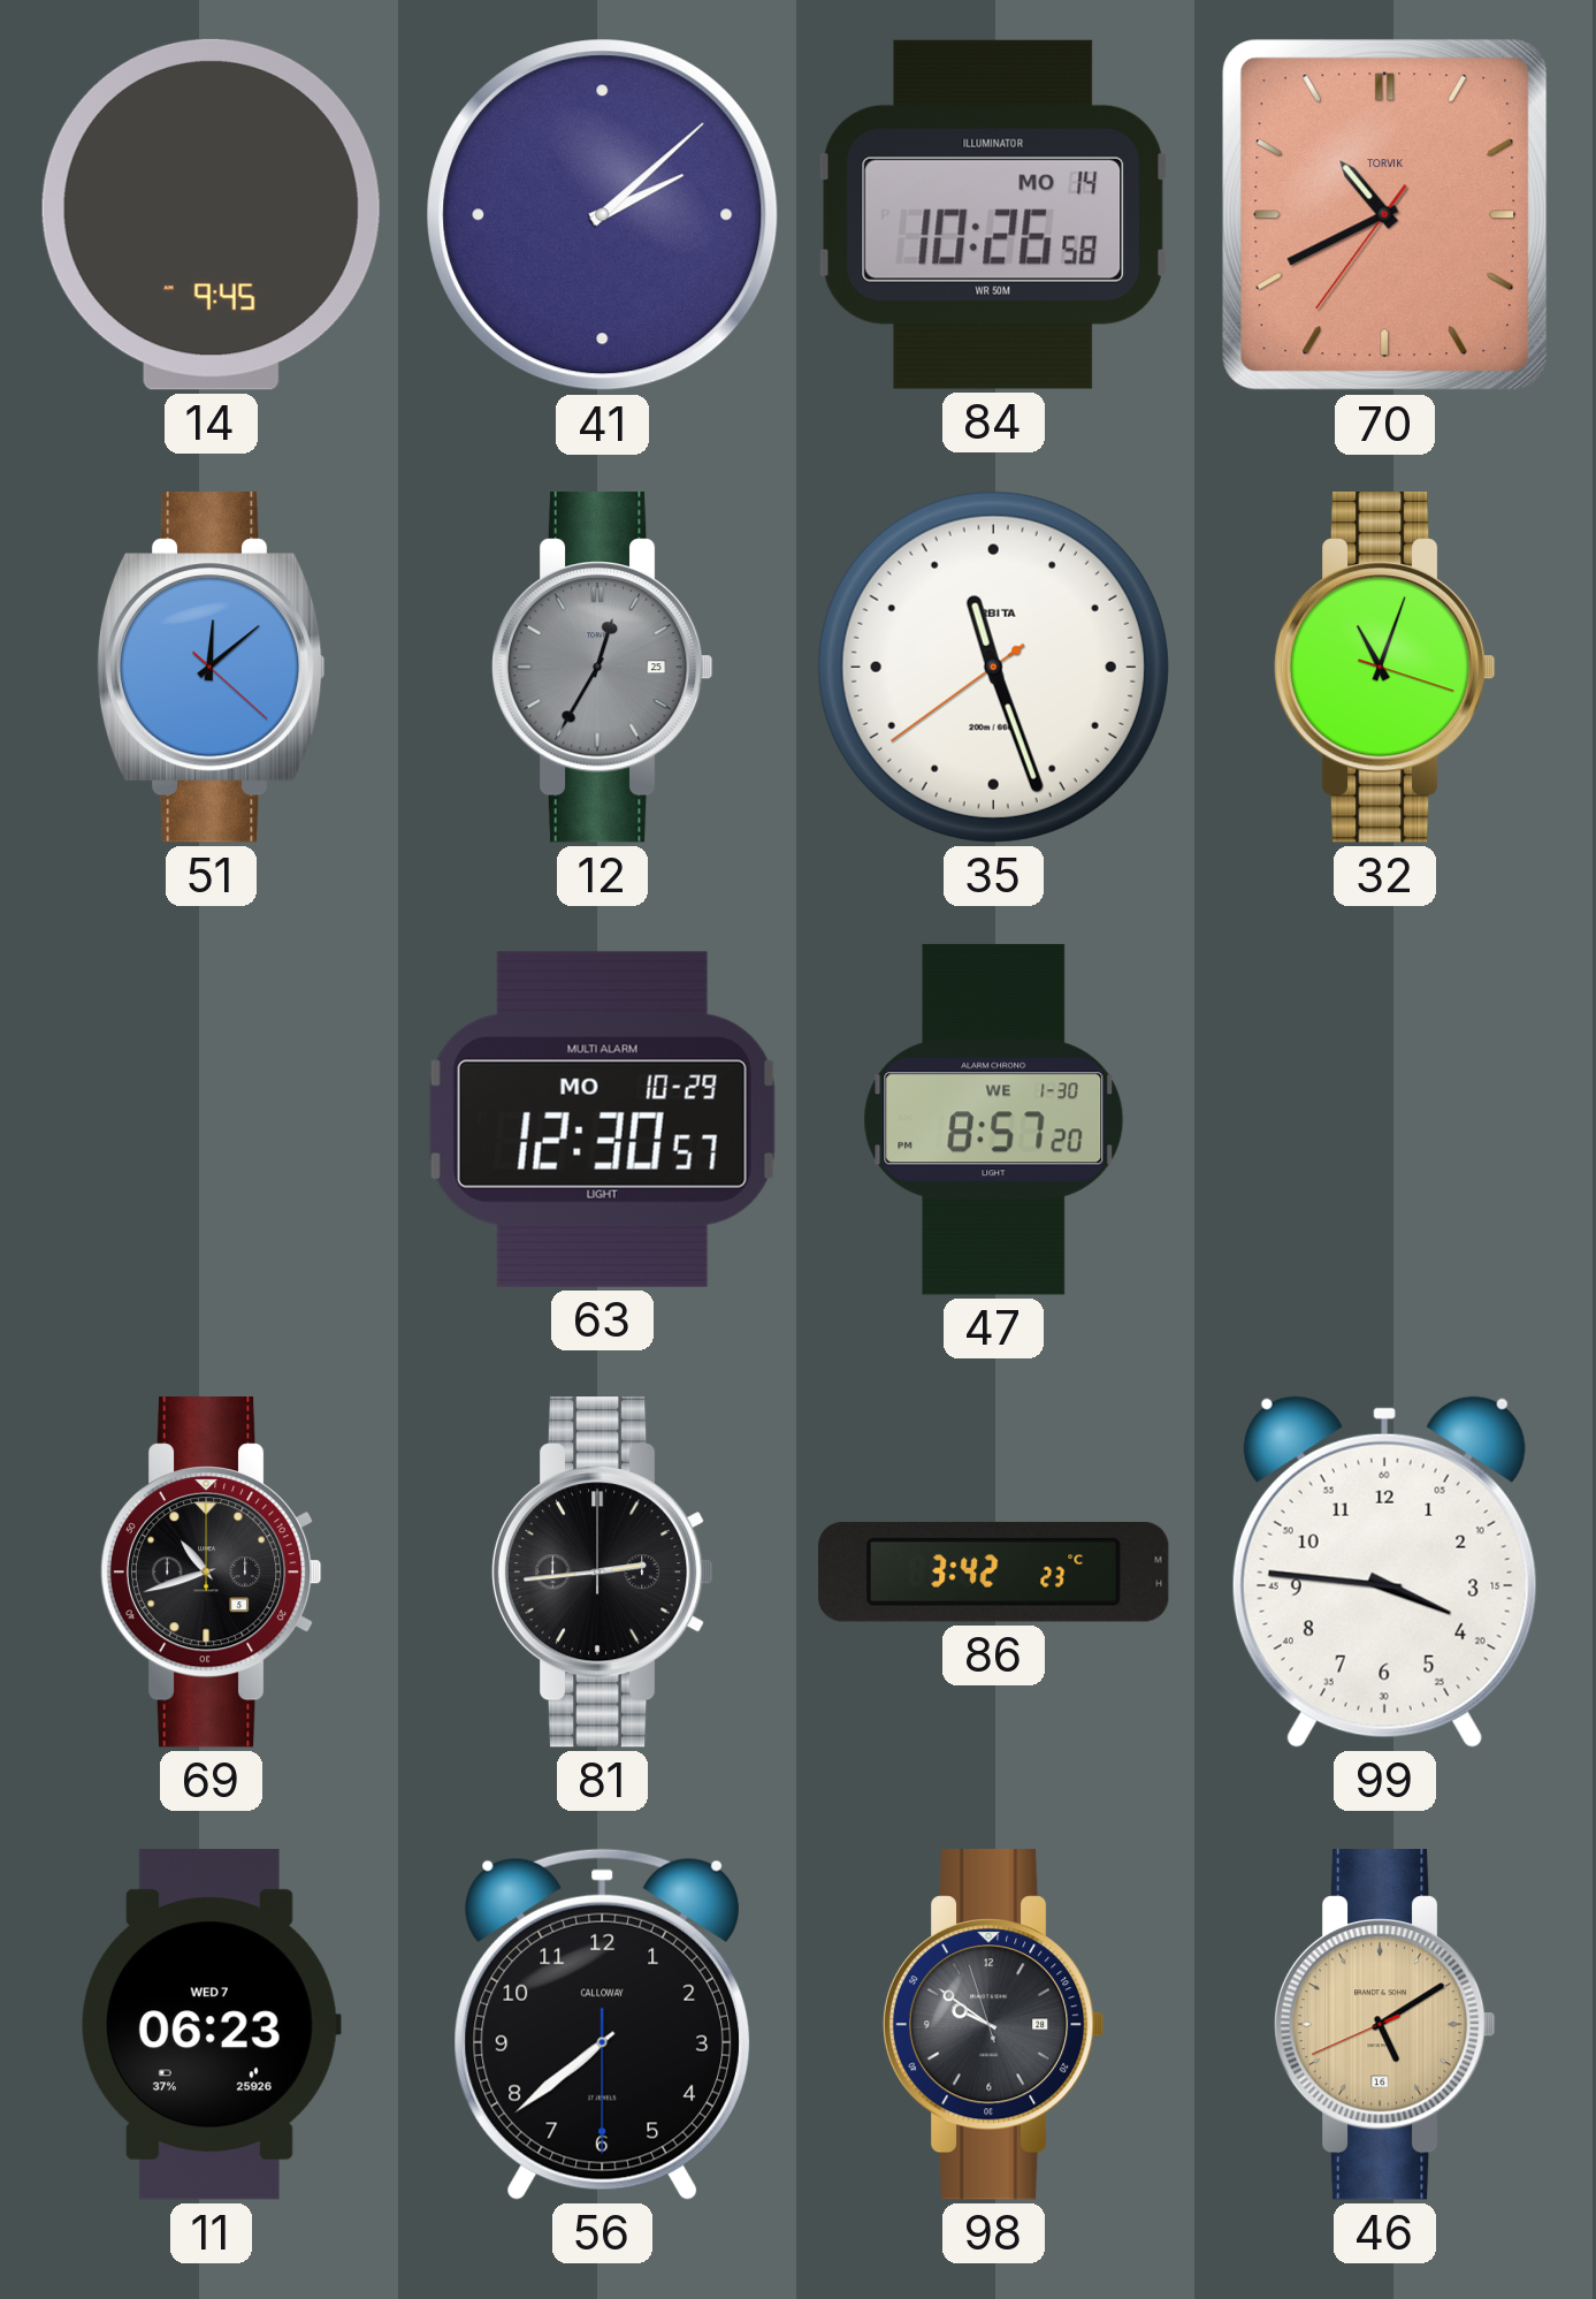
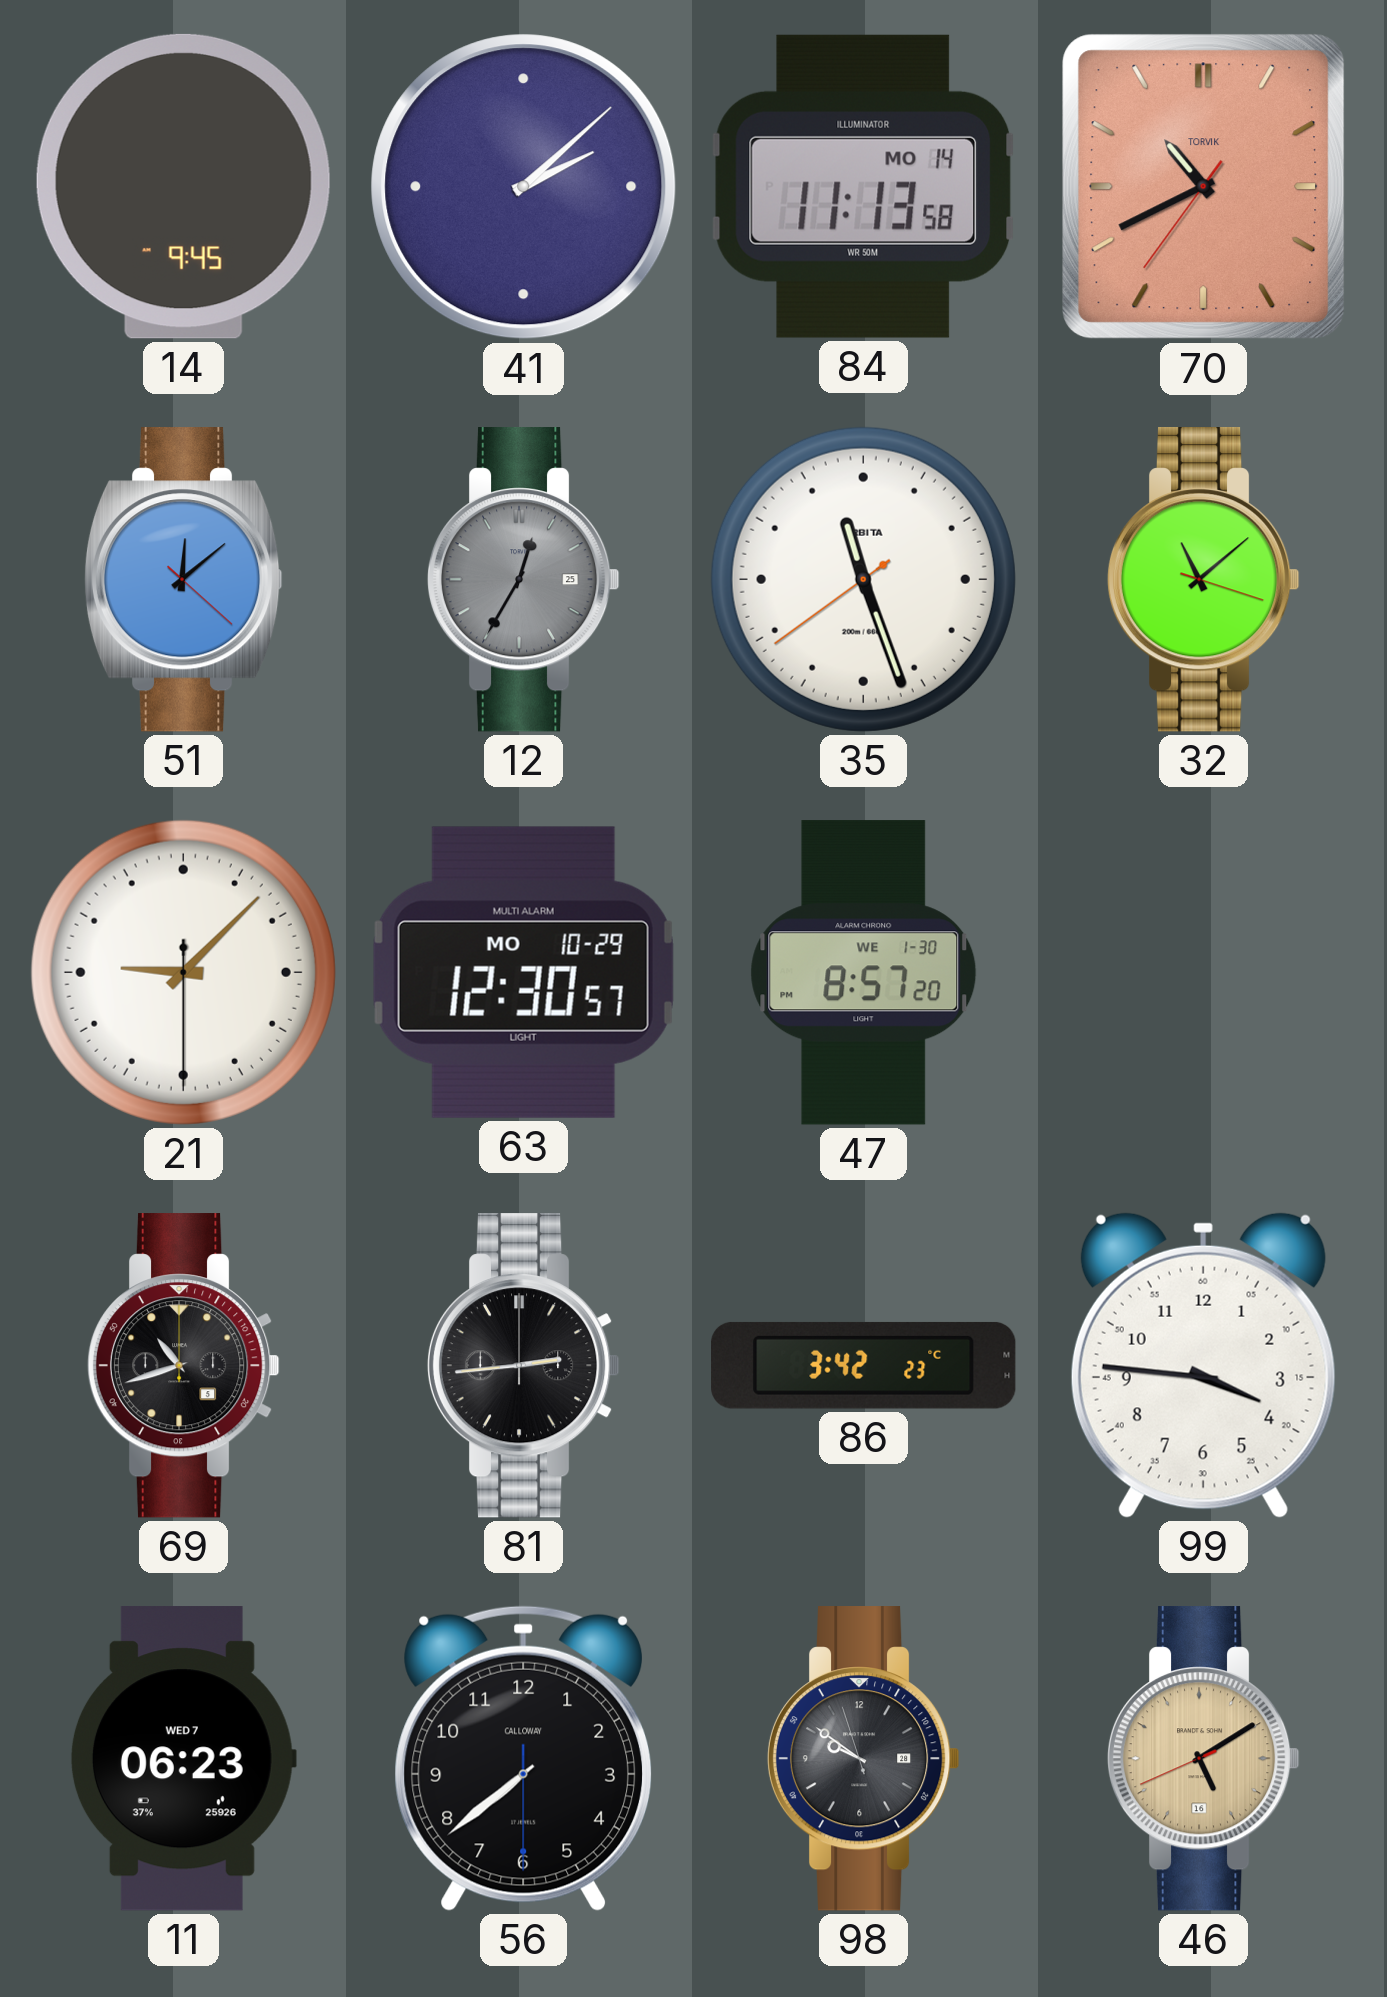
84: 10:26 -> 11:13 (864, 186)
32: 11:03 -> 11:08 (1203, 580)
21: none -> 9:07 (183, 972)
